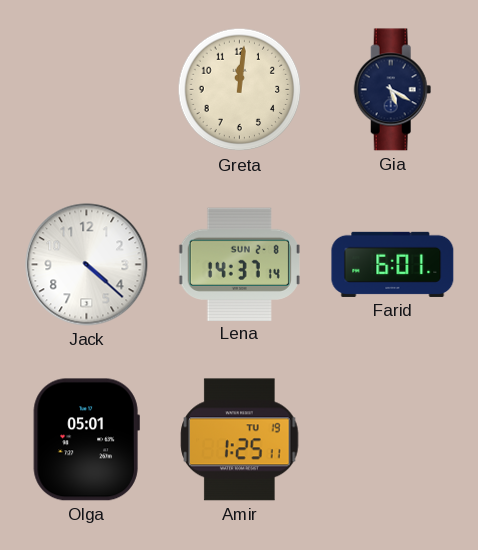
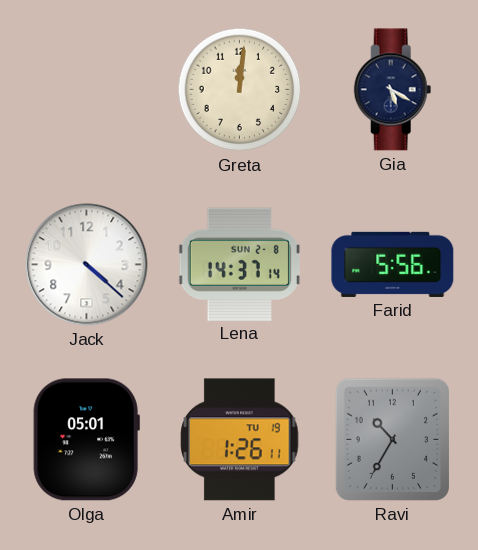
Farid: 6:01 -> 5:56 (393, 264)
Amir: 1:25 -> 1:26 (240, 440)
Ravi: none -> 10:35 (392, 439)
